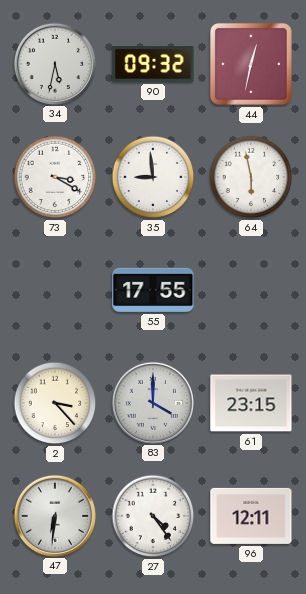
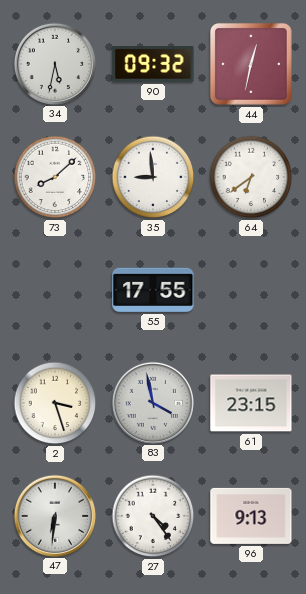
73: 3:20 -> 8:08 (55, 177)
64: 5:58 -> 6:39 (251, 177)
2: 3:23 -> 3:27 (55, 403)
83: 4:00 -> 3:58 (152, 402)
96: 12:11 -> 9:13 (251, 516)
